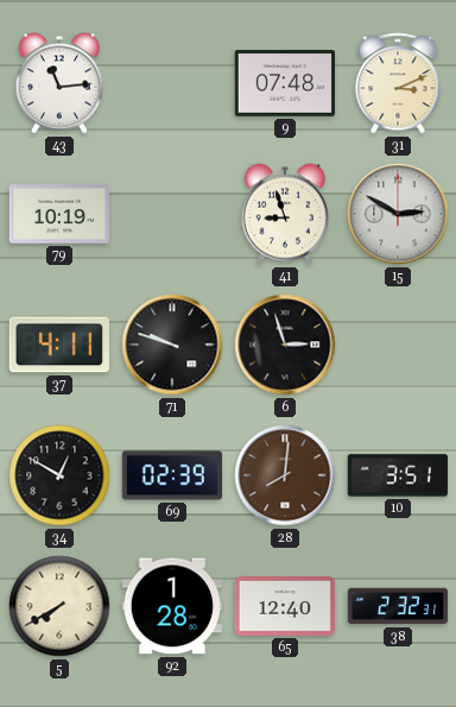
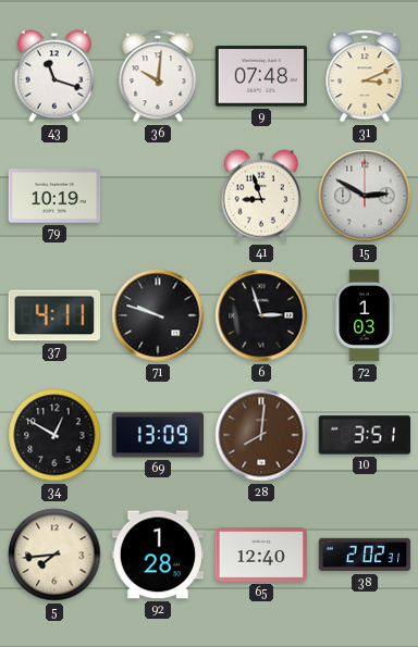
43: 11:14 -> 11:18 (53, 76)
36: none -> 10:01 (158, 76)
72: none -> 1:03 (365, 315)
69: 02:39 -> 13:09 (158, 435)
5: 7:40 -> 7:44 (54, 555)
38: 2:32 -> 2:02 (365, 555)
